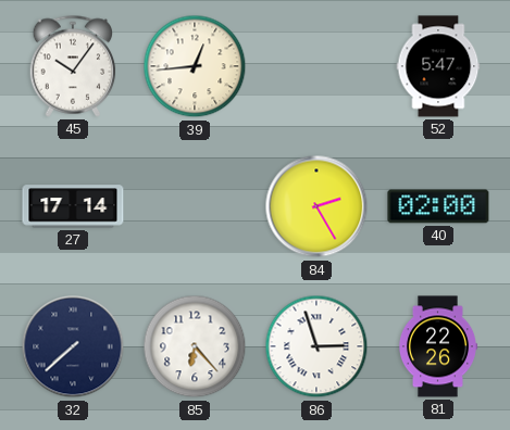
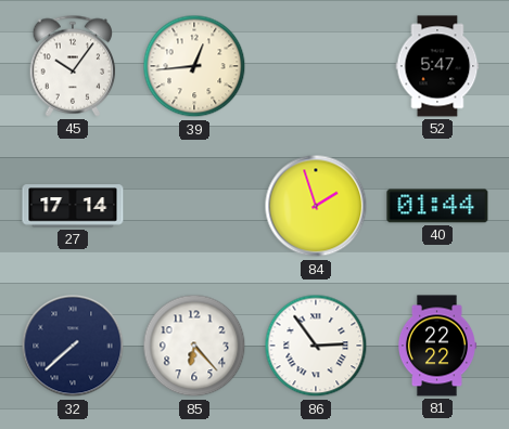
84: 2:25 -> 1:57 (316, 206)
40: 02:00 -> 01:44 (437, 206)
86: 2:57 -> 2:54 (316, 346)
81: 22:26 -> 22:22 (436, 346)
